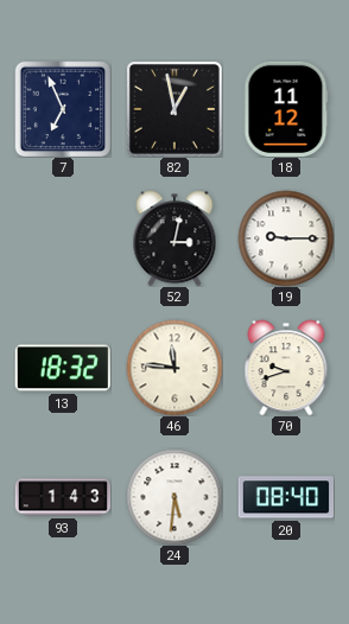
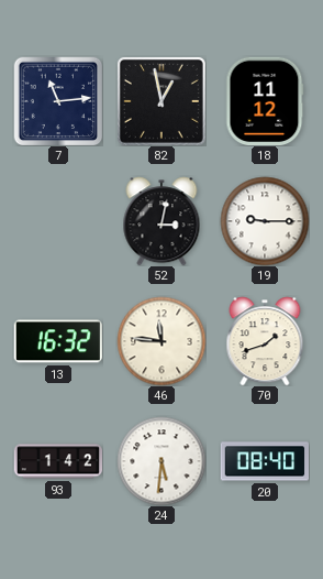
7: 6:56 -> 11:14 (58, 101)
13: 18:32 -> 16:32 (58, 341)
70: 9:42 -> 1:42 (265, 341)
93: 1:43 -> 1:42 (58, 461)
